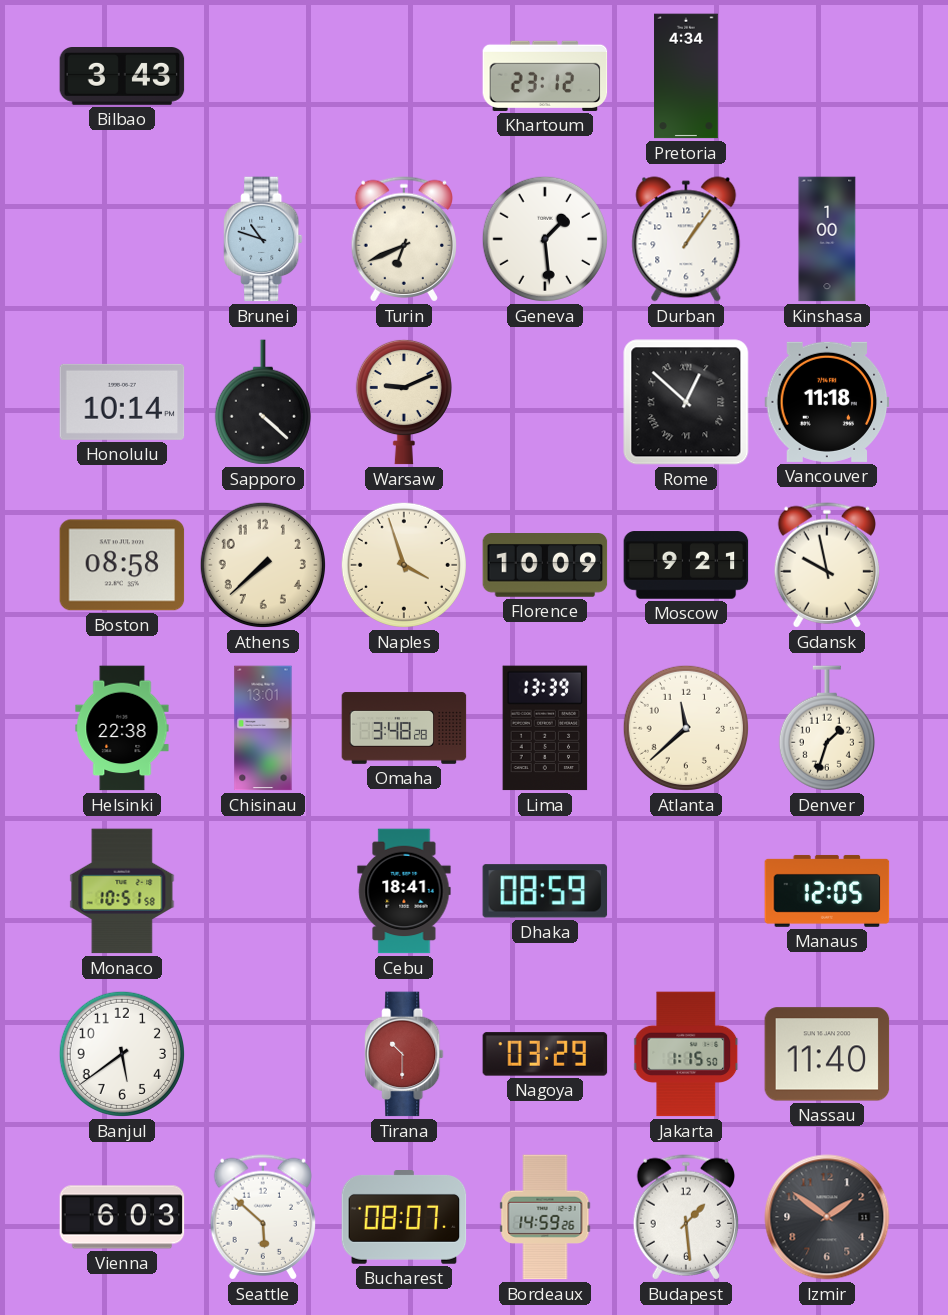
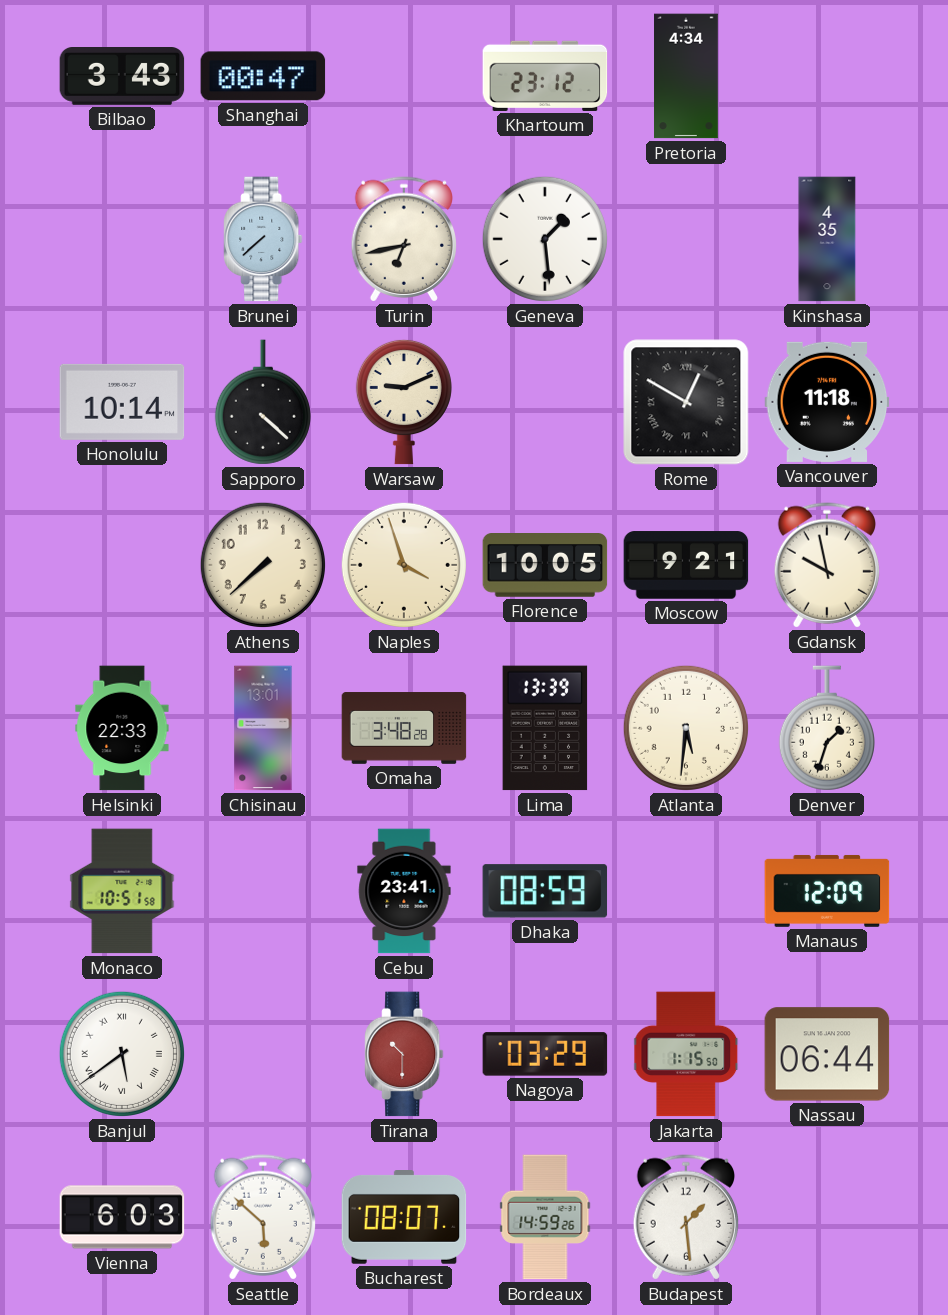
Shanghai: none -> 00:47 (263, 76)
Brunei: 10:48 -> 7:38 (263, 239)
Turin: 6:41 -> 6:43 (403, 239)
Durban: 1:06 -> none (686, 239)
Kinshasa: 1:00 -> 4:35 (827, 239)
Rome: 12:52 -> 12:50 (686, 402)
Boston: 08:58 -> none (122, 565)
Florence: 10:09 -> 10:05 (545, 566)
Helsinki: 22:38 -> 22:33 (122, 728)
Atlanta: 11:38 -> 5:31 (686, 728)
Cebu: 18:41 -> 23:41 (404, 891)
Manaus: 12:05 -> 12:09 (827, 891)
Banjul numerals: Arabic -> Roman (122, 1054)
Nassau: 11:40 -> 06:44 (827, 1054)
Izmir: 1:51 -> none (827, 1217)
